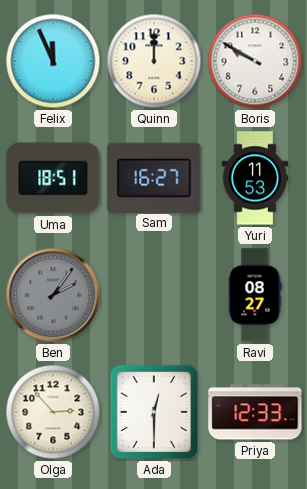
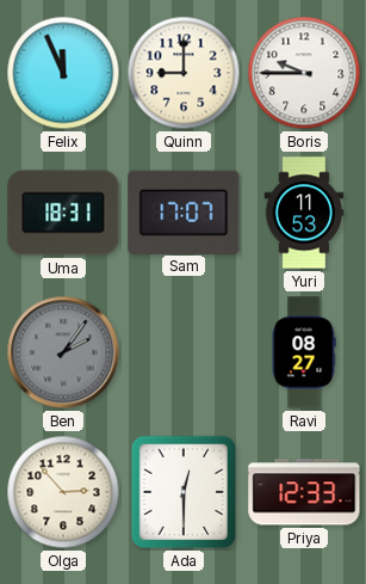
Quinn: 12:00 -> 9:00 (184, 73)
Boris: 9:50 -> 9:45 (304, 73)
Uma: 18:51 -> 18:31 (63, 213)
Sam: 16:27 -> 17:07 (184, 211)
